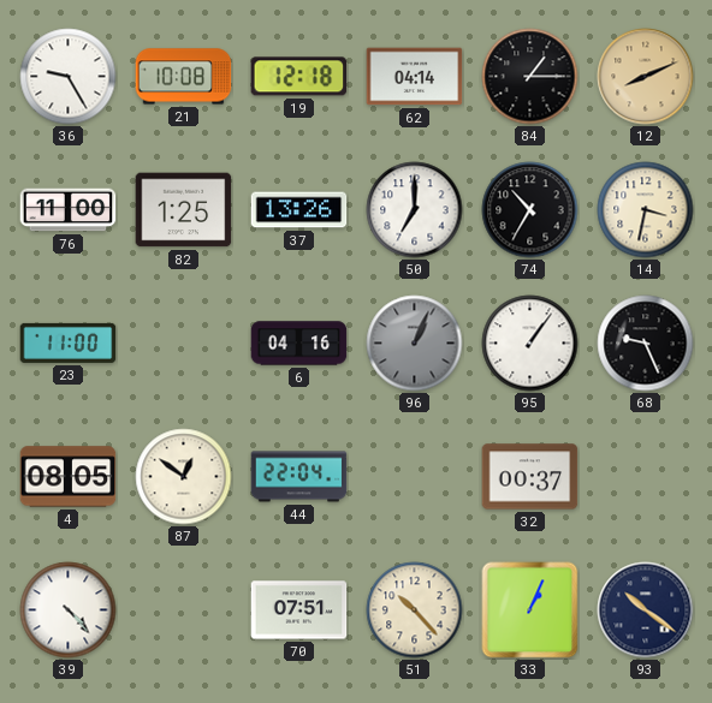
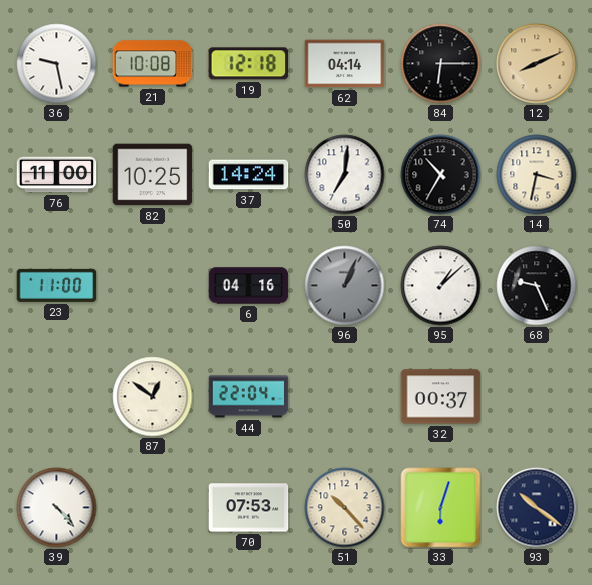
36: 9:25 -> 9:28 (57, 64)
84: 1:15 -> 6:15 (441, 64)
82: 1:25 -> 10:25 (153, 175)
37: 13:26 -> 14:24 (249, 175)
50: 7:00 -> 7:01 (345, 175)
95: 1:06 -> 1:08 (441, 286)
4: 08:05 -> none (69, 477)
70: 07:51 -> 07:53 (249, 508)
33: 1:04 -> 6:03 (441, 508)
